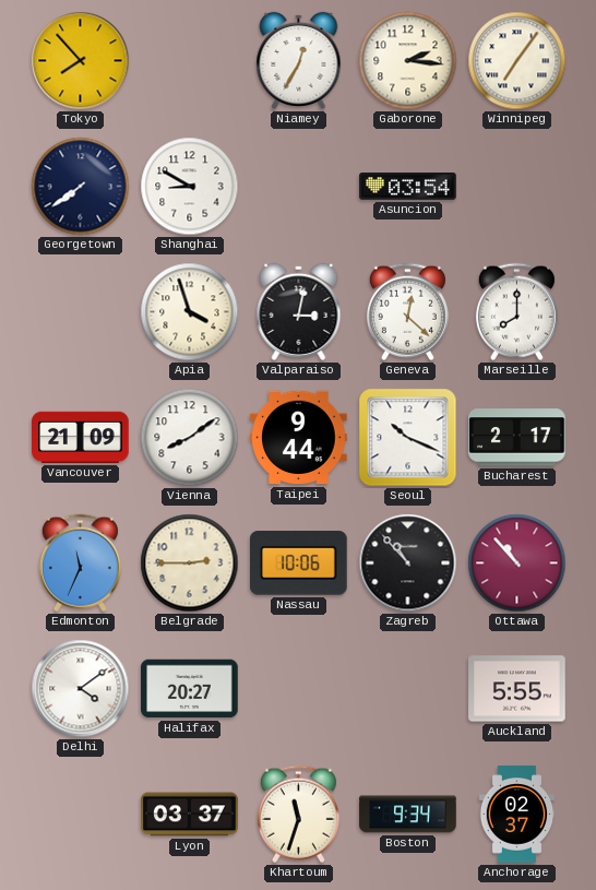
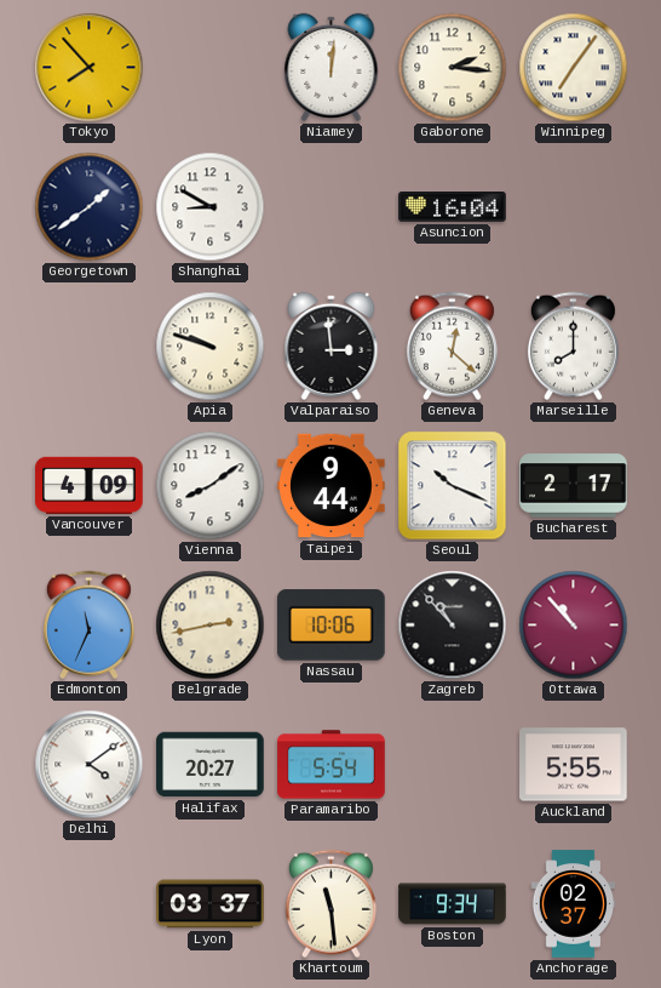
Niamey: 12:35 -> 12:01 (332, 67)
Georgetown: 7:39 -> 1:39 (90, 207)
Asuncion: 03:54 -> 16:04 (453, 207)
Apia: 3:57 -> 9:48 (211, 347)
Valparaiso: 3:02 -> 2:59 (332, 345)
Vancouver: 21:09 -> 4:09 (90, 485)
Belgrade: 2:45 -> 2:43 (211, 626)
Paramaribo: none -> 5:54 (332, 765)
Khartoum: 11:33 -> 11:29 (330, 904)
